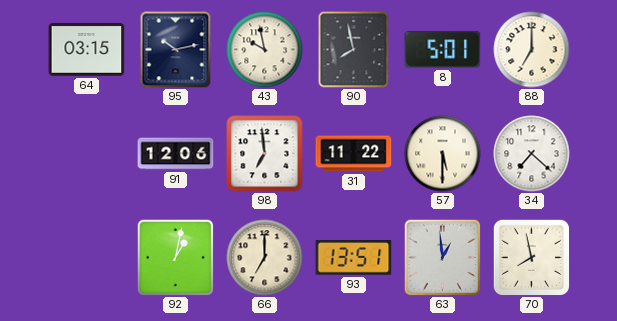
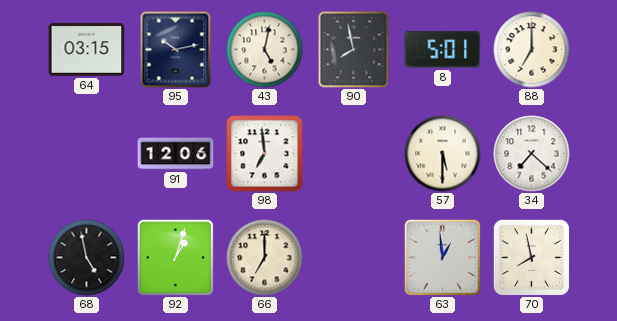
43: 9:58 -> 5:02 (265, 50)
31: 11:22 -> none (354, 154)
68: none -> 4:58 (87, 258)
92: 1:02 -> 1:03 (175, 257)
93: 13:51 -> none (354, 258)
